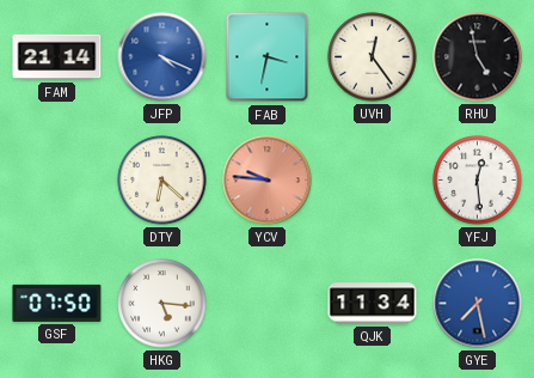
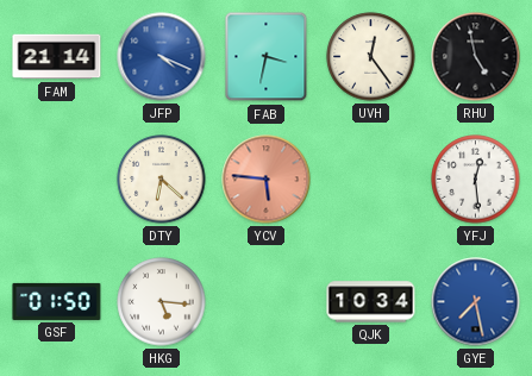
YCV: 9:46 -> 5:46 (267, 180)
GSF: 07:50 -> 01:50 (57, 301)
QJK: 11:34 -> 10:34 (371, 302)
